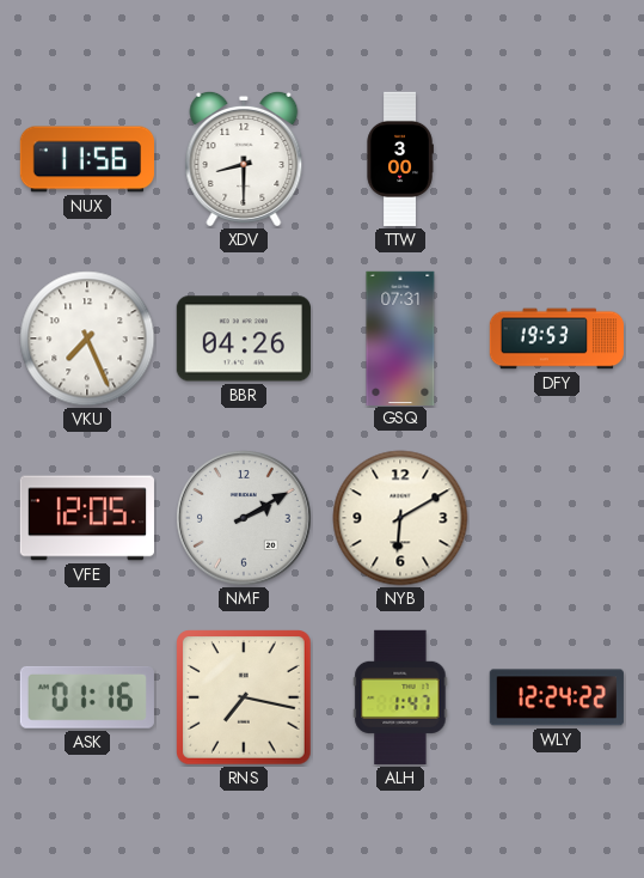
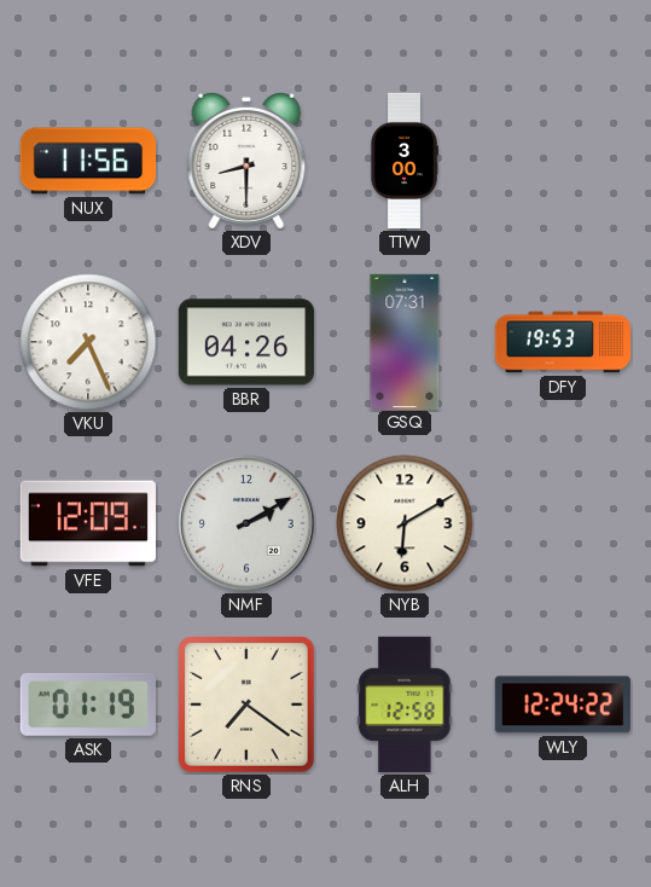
VFE: 12:05 -> 12:09 (88, 523)
ASK: 01:16 -> 01:19 (88, 705)
RNS: 7:17 -> 7:21 (248, 706)
ALH: 1:47 -> 12:58 (405, 705)
